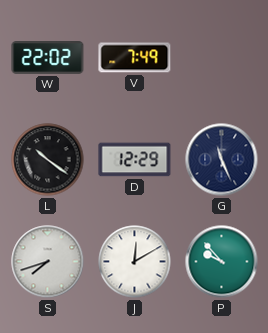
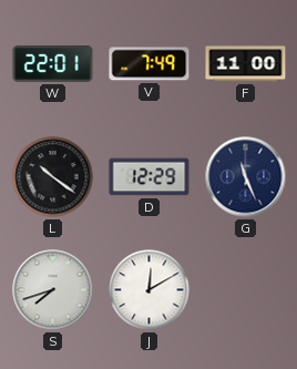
W: 22:02 -> 22:01 (53, 64)
F: none -> 11:00 (246, 64)
P: 9:53 -> none (222, 262)
